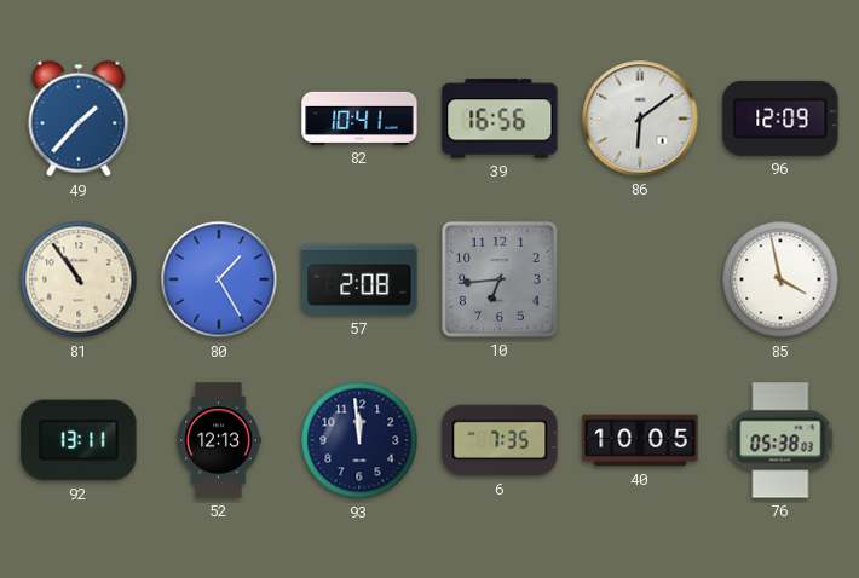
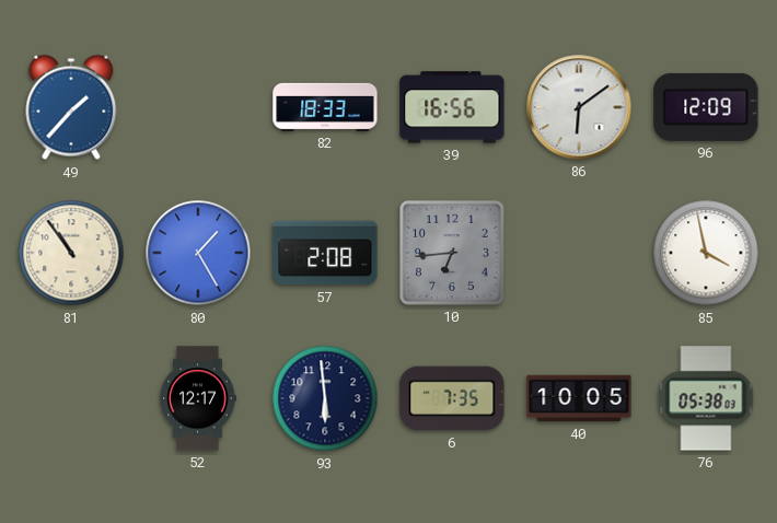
82: 10:41 -> 18:33 (325, 107)
92: 13:11 -> none (79, 440)
52: 12:13 -> 12:17 (198, 398)
93: 11:59 -> 5:59 (325, 398)
